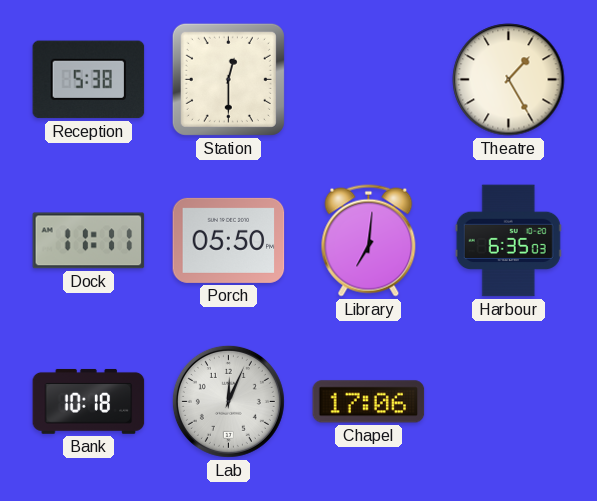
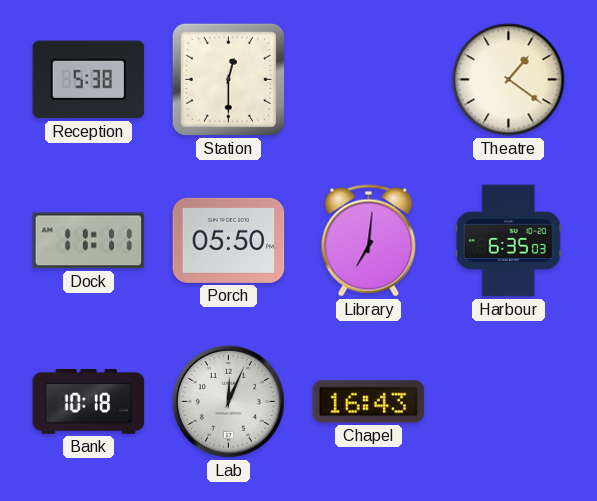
Theatre: 1:25 -> 1:21 (509, 80)
Chapel: 17:06 -> 16:43 (369, 402)
